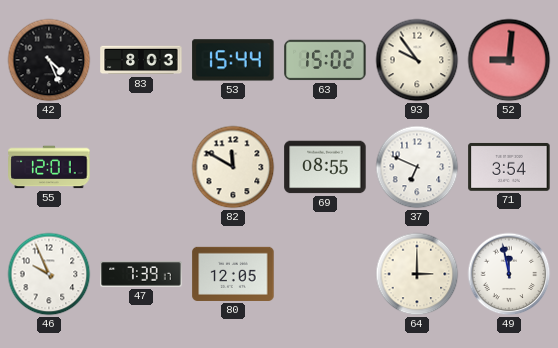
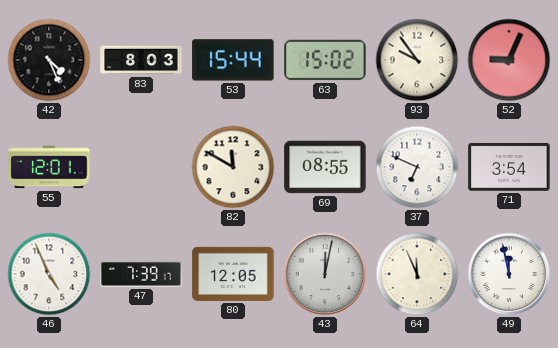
52: 9:01 -> 9:04 (509, 60)
46: 9:56 -> 4:56 (49, 274)
43: none -> 12:02 (325, 274)
64: 3:00 -> 11:56 (417, 274)
